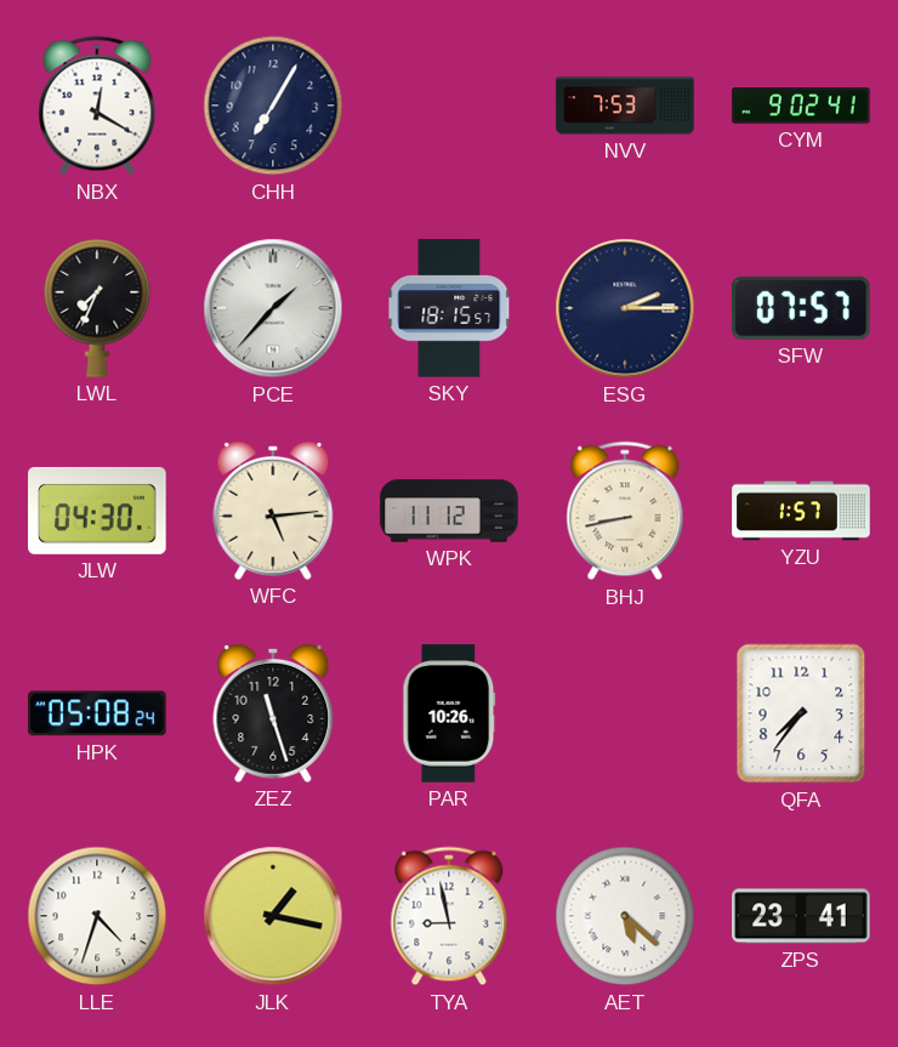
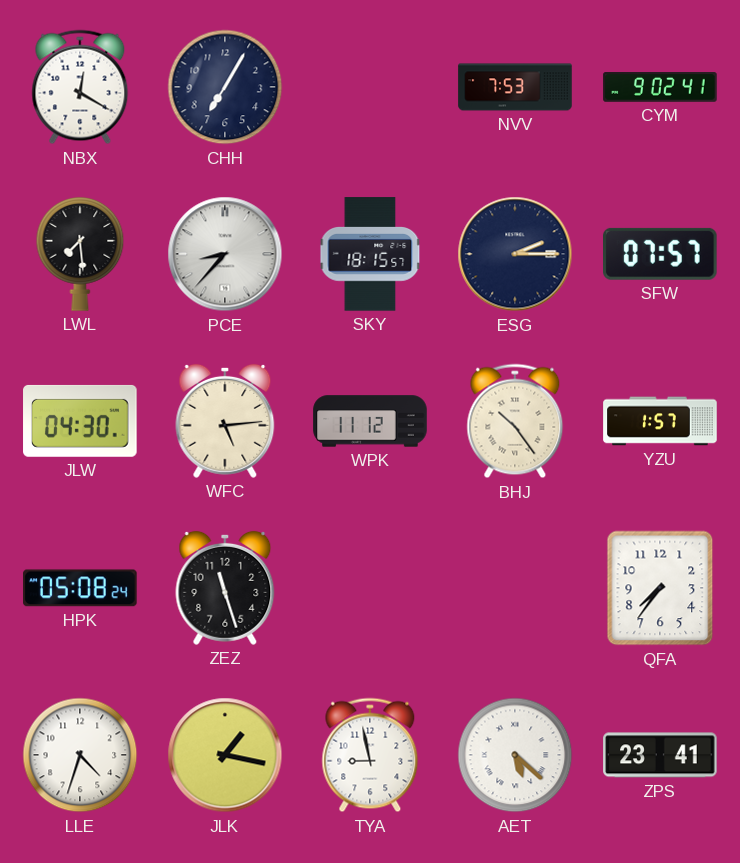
LWL: 7:34 -> 7:29 (80, 254)
PCE: 1:37 -> 8:37 (225, 254)
BHJ: 8:43 -> 10:24 (515, 421)
PAR: 10:26 -> none (449, 713)
